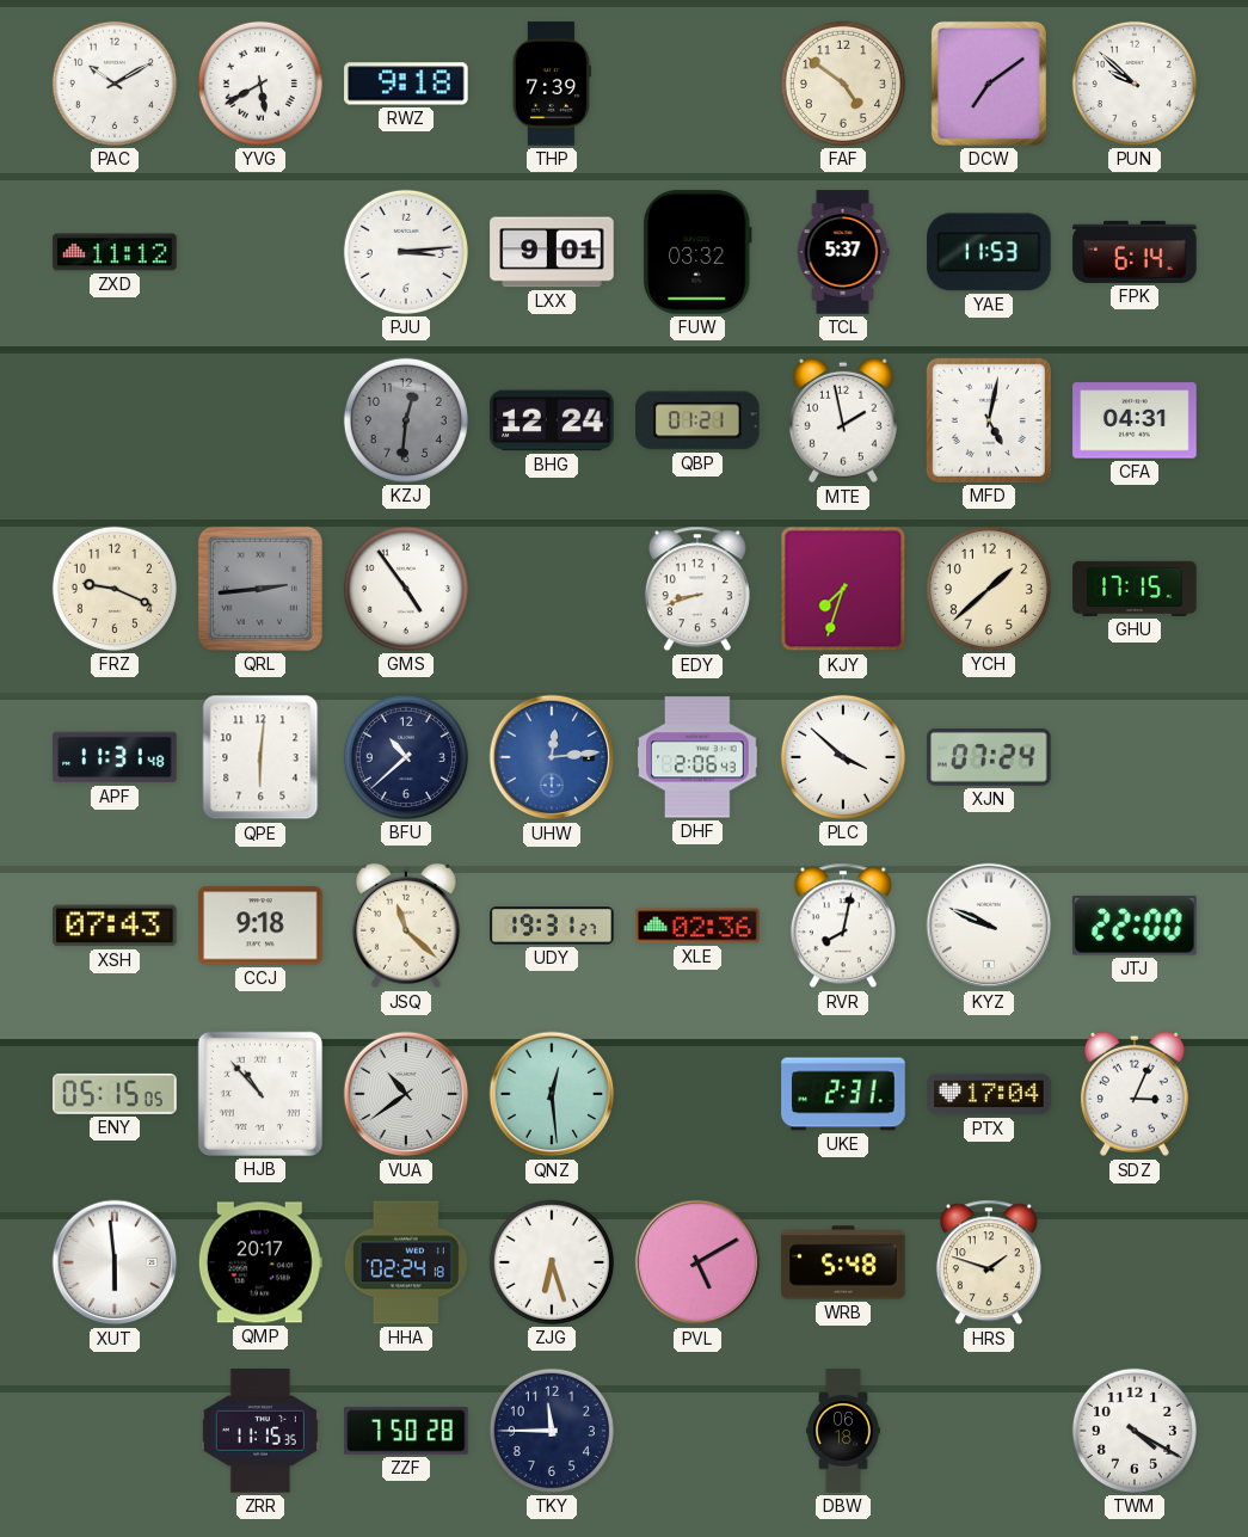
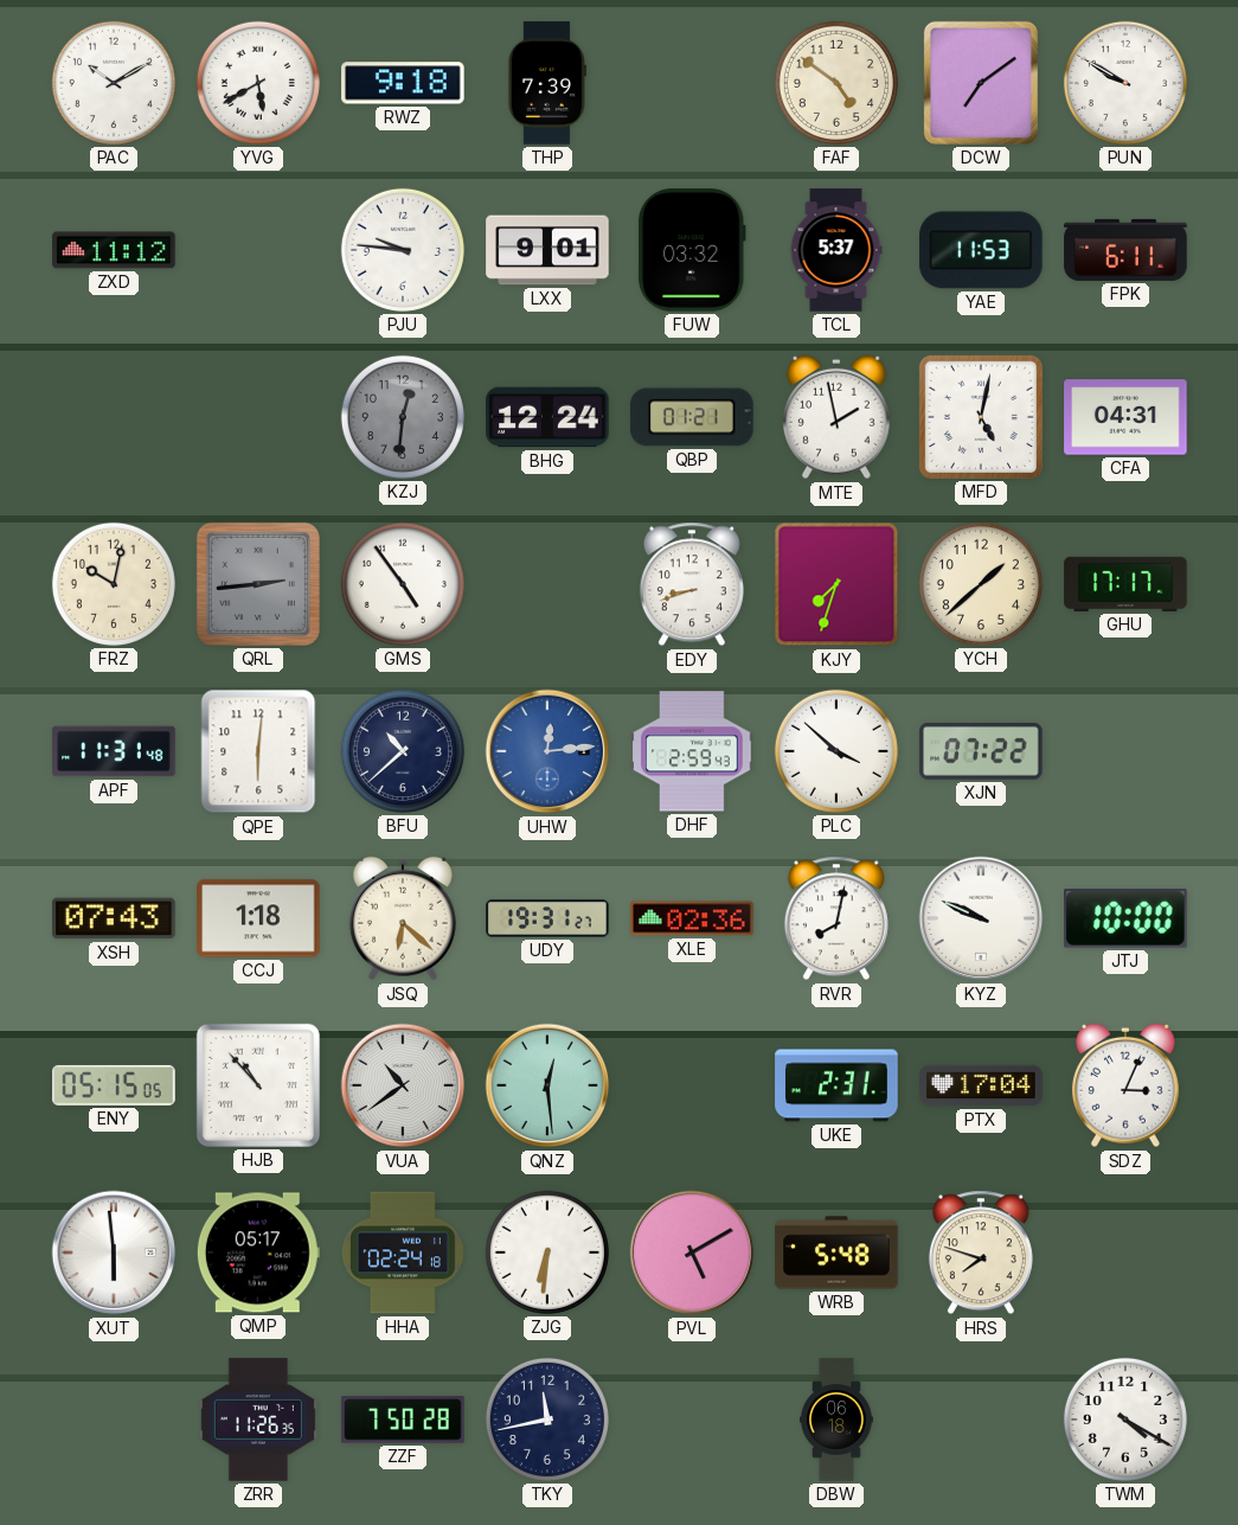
PUN: 9:52 -> 9:50 (1125, 83)
PJU: 3:14 -> 9:46 (403, 250)
FPK: 6:14 -> 6:11 (1125, 250)
FRZ: 9:19 -> 10:02 (114, 584)
GHU: 17:15 -> 17:17 (1125, 584)
DHF: 2:06 -> 2:59 (692, 751)
XJN: 07:24 -> 07:22 (981, 751)
CCJ: 9:18 -> 1:18 (258, 918)
JSQ: 11:22 -> 6:22 (403, 918)
JTJ: 22:00 -> 10:00 (1127, 918)
QMP: 20:17 -> 05:17 (258, 1252)
ZJG: 6:27 -> 6:31 (547, 1252)
HRS: 1:48 -> 7:48 (981, 1252)
ZRR: 11:15 -> 11:26 (258, 1420)
TKY: 11:45 -> 11:43 (547, 1420)
